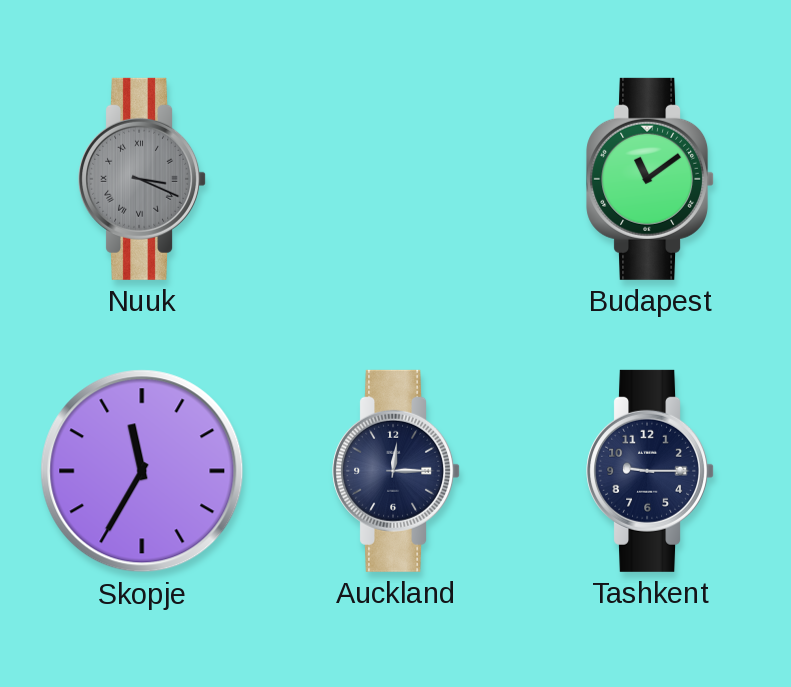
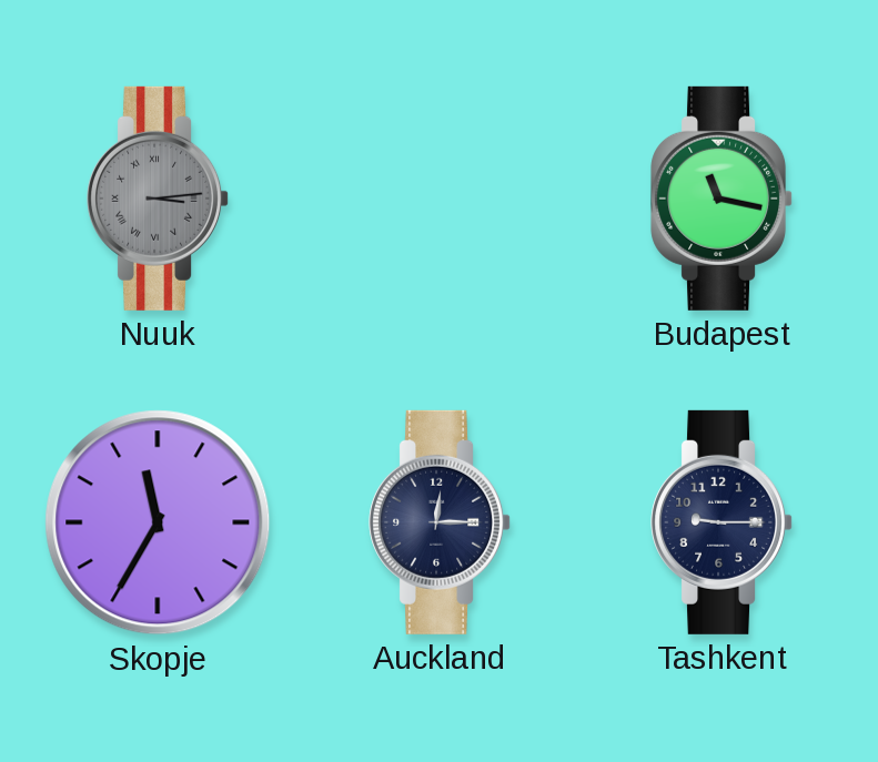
Nuuk: 3:19 -> 3:14 (159, 199)
Budapest: 11:09 -> 11:17 (723, 199)
